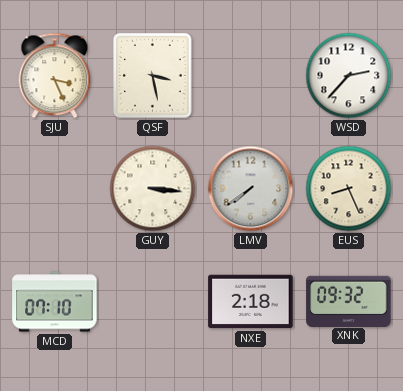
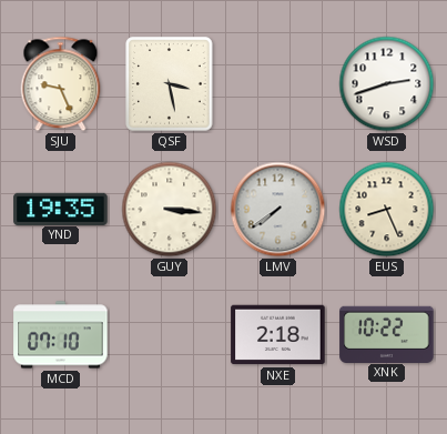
SJU: 3:26 -> 9:26 (61, 84)
WSD: 2:37 -> 2:42 (387, 84)
YND: none -> 19:35 (61, 209)
XNK: 09:32 -> 10:22 (387, 334)
